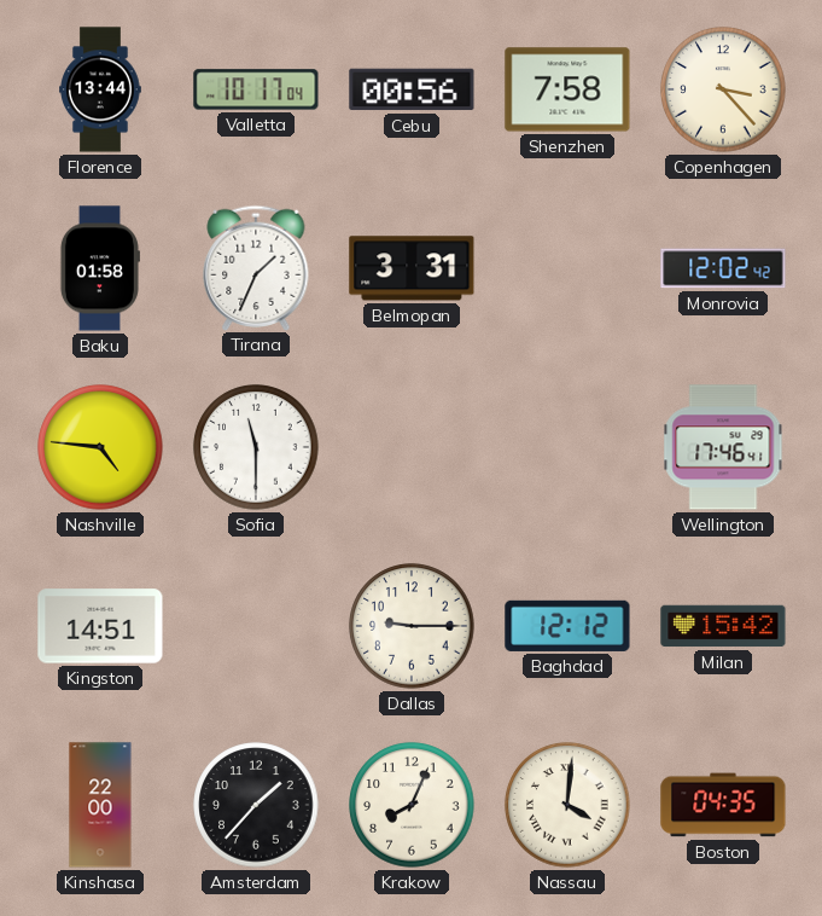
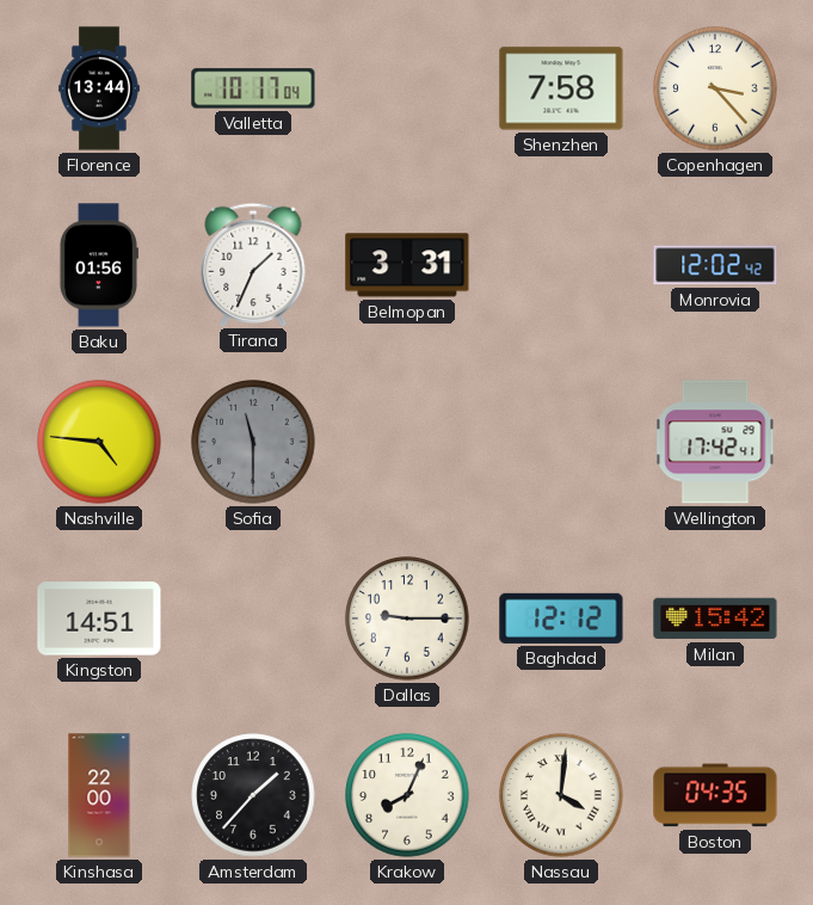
Cebu: 00:56 -> none (412, 89)
Baku: 01:58 -> 01:56 (98, 265)
Sofia dial: white -> grey (253, 442)
Wellington: 17:46 -> 17:42 (715, 442)
